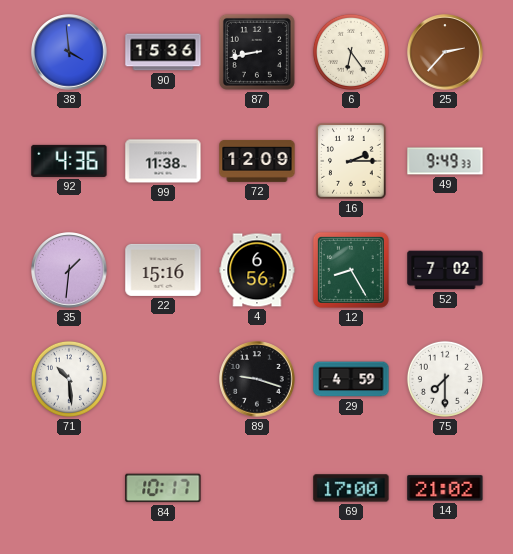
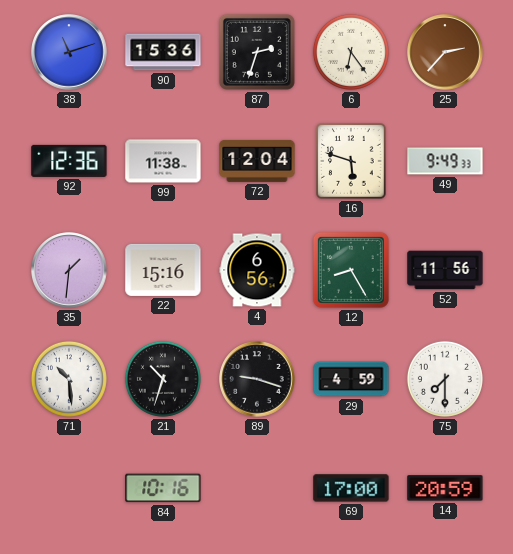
38: 3:59 -> 11:12 (69, 52)
87: 8:43 -> 2:33 (257, 52)
92: 4:36 -> 12:36 (69, 161)
72: 12:09 -> 12:04 (257, 161)
16: 2:15 -> 5:48 (351, 161)
52: 7:02 -> 11:56 (445, 270)
21: none -> 10:33 (163, 379)
84: 10:17 -> 10:16 (163, 488)
14: 21:02 -> 20:59 (445, 488)
